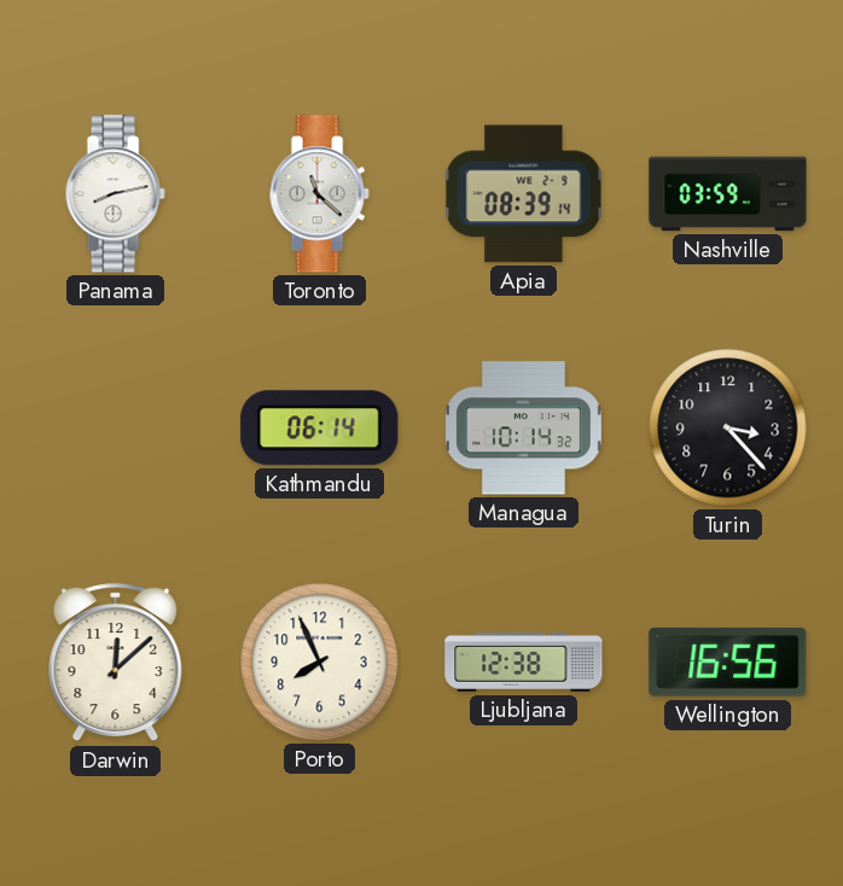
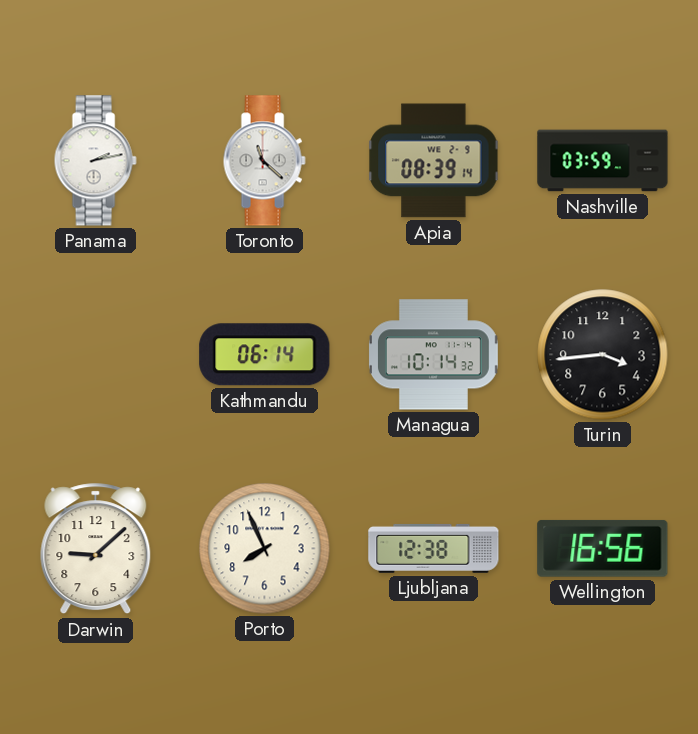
Panama: 8:13 -> 2:13 (95, 161)
Turin: 3:23 -> 3:44 (603, 355)
Darwin: 12:08 -> 9:08 (96, 549)
